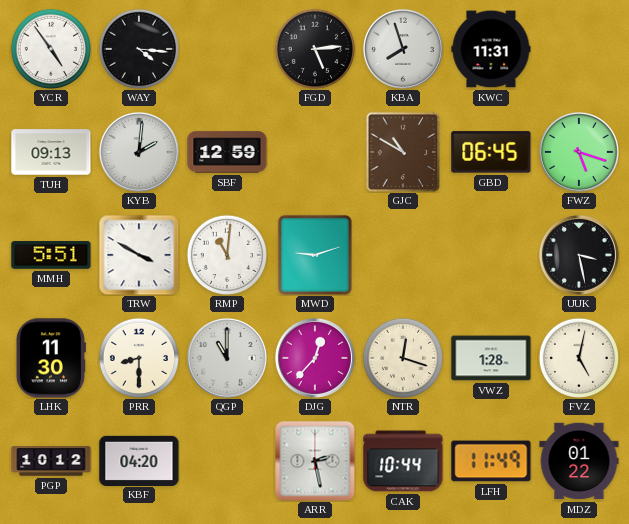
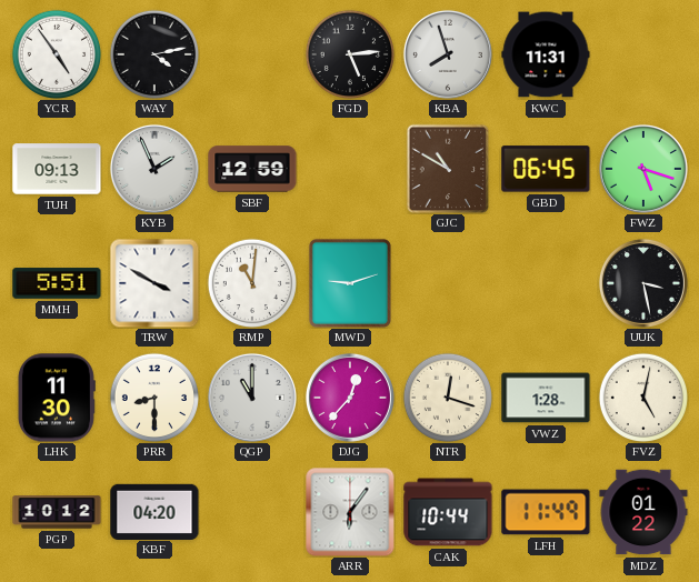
WAY: 4:16 -> 4:13 (153, 53)
KYB: 2:01 -> 1:56 (154, 169)
ARR: 2:28 -> 6:06 (350, 512)
